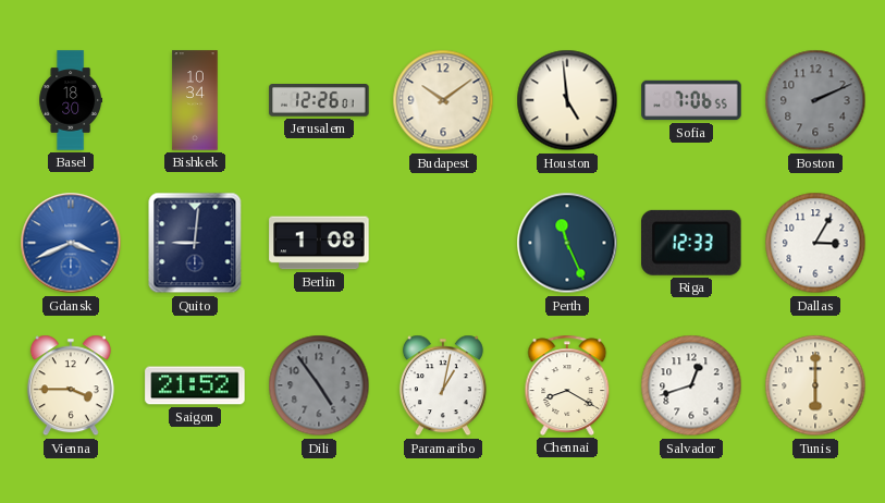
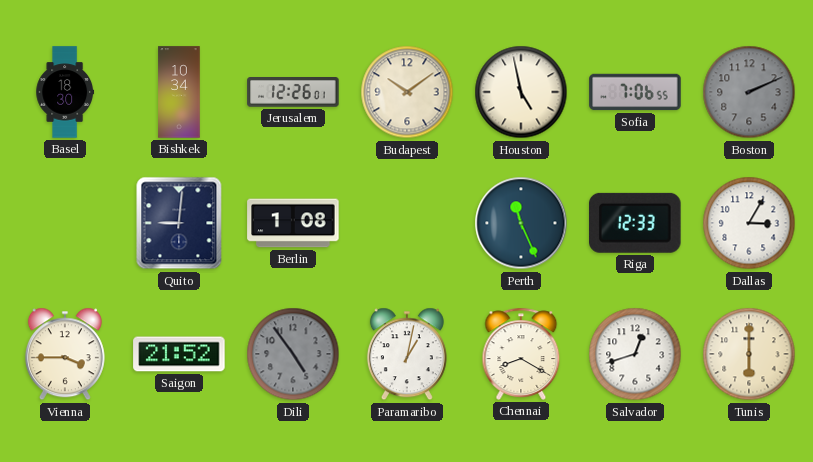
Houston: 4:59 -> 4:58 (521, 92)
Gdansk: 3:41 -> none (71, 243)
